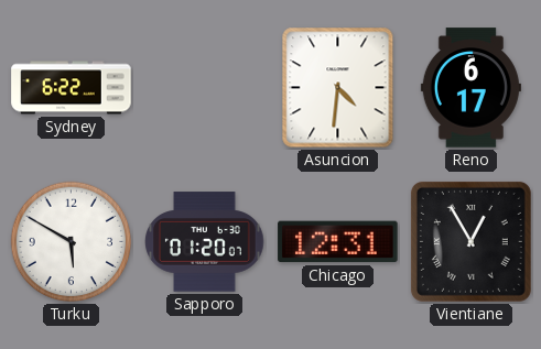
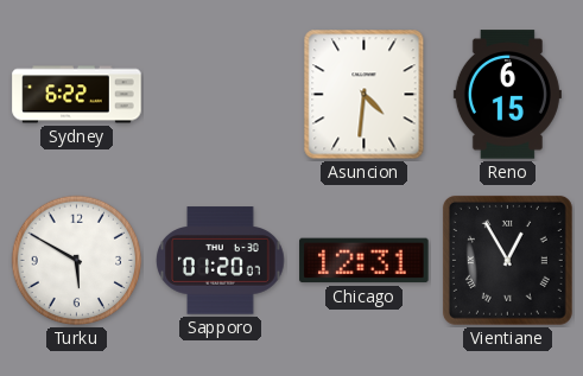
Reno: 6:17 -> 6:15 (507, 95)
